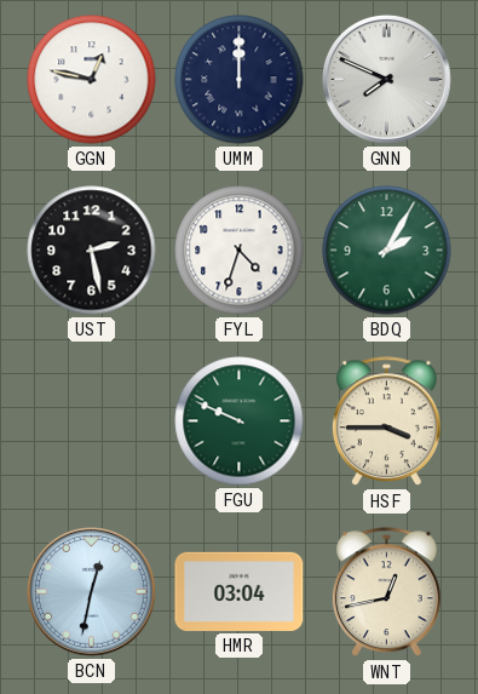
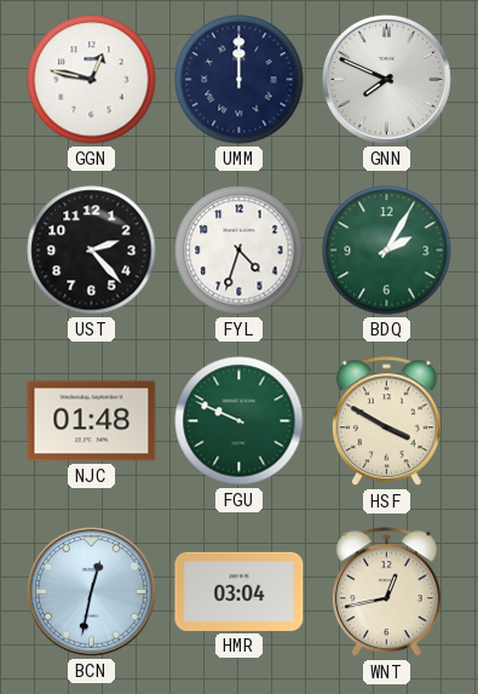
UST: 2:28 -> 2:23 (92, 251)
NJC: none -> 01:48 (92, 421)
HSF: 3:45 -> 3:50 (386, 421)
